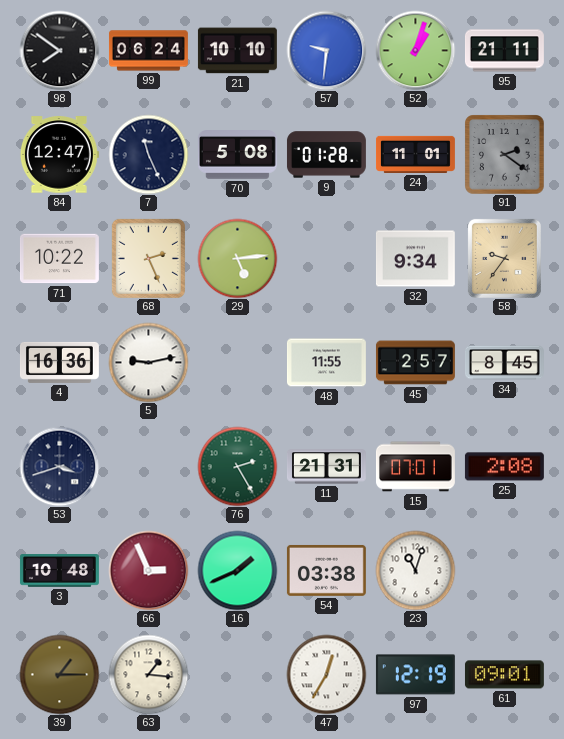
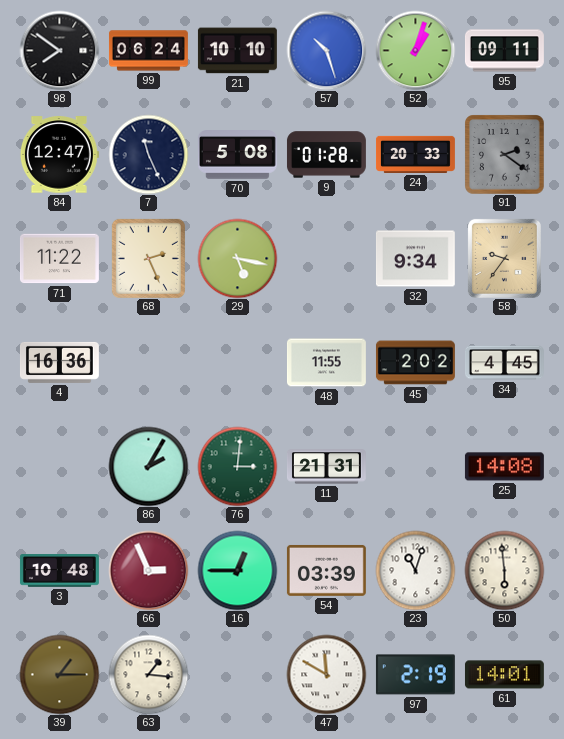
57: 9:31 -> 10:27 (326, 50)
95: 21:11 -> 09:11 (504, 51)
24: 11:01 -> 20:33 (416, 154)
71: 10:22 -> 11:22 (59, 259)
29: 5:14 -> 5:17 (237, 258)
5: 9:13 -> none (148, 362)
45: 2:57 -> 2:02 (415, 363)
34: 8:45 -> 4:45 (504, 363)
53: 3:42 -> none (59, 466)
86: none -> 2:05 (148, 466)
76: 2:25 -> 3:01 (237, 466)
15: 07:01 -> none (415, 467)
25: 2:08 -> 14:08 (504, 467)
16: 1:41 -> 12:45 (237, 570)
54: 03:38 -> 03:39 (326, 570)
50: none -> 5:59 (504, 570)
47: 12:35 -> 11:50 (326, 674)
97: 12:19 -> 2:19 (415, 675)
61: 09:01 -> 14:01 (504, 675)
